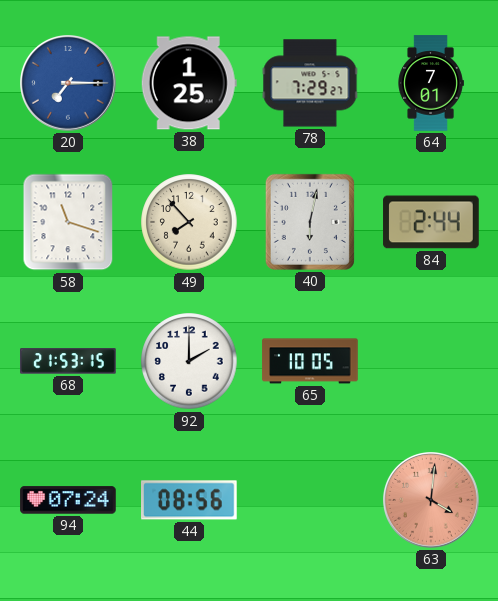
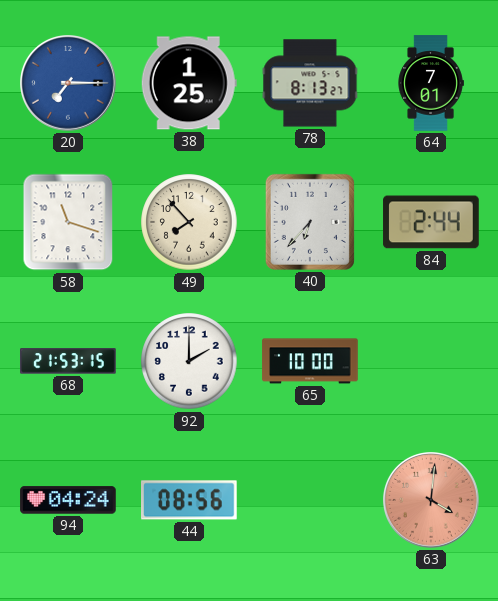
78: 7:29 -> 8:13 (310, 83)
40: 6:02 -> 6:37 (310, 222)
65: 10:05 -> 10:00 (310, 361)
94: 07:24 -> 04:24 (68, 500)
